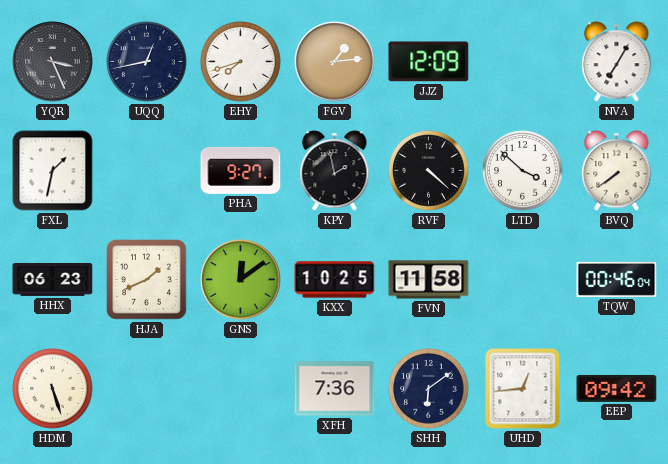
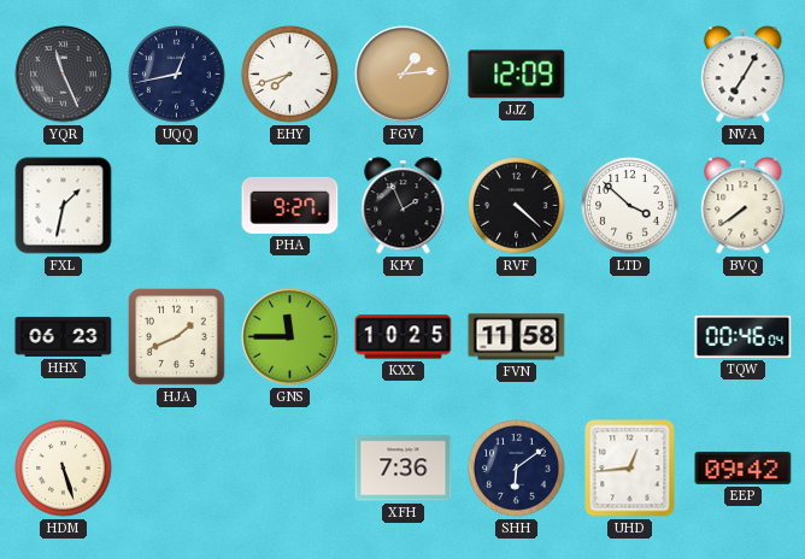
YQR: 3:26 -> 11:26 (64, 75)
KPY: 1:58 -> 1:56 (404, 206)
GNS: 12:09 -> 11:45 (290, 337)
